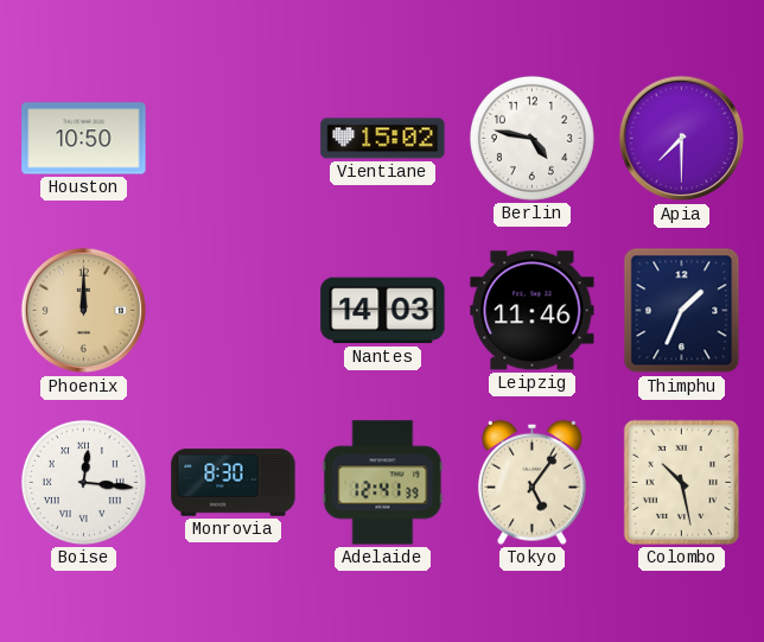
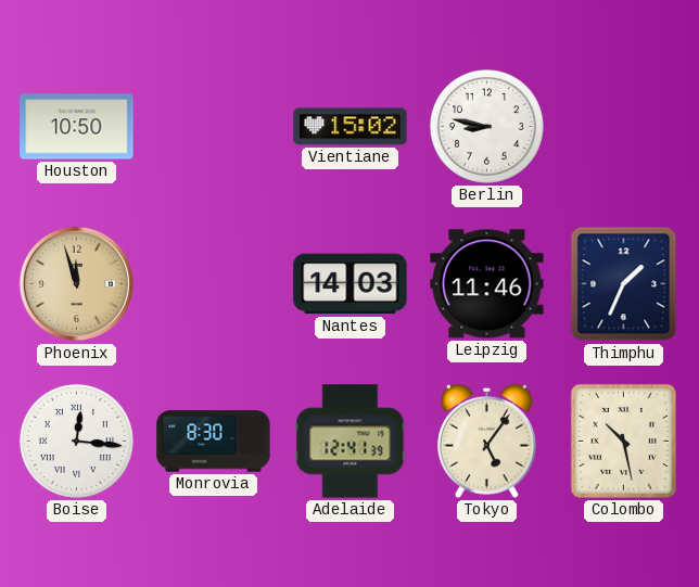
Berlin: 4:47 -> 8:47 (486, 126)
Apia: 7:30 -> none (682, 139)
Phoenix: 12:00 -> 11:57 (77, 284)
